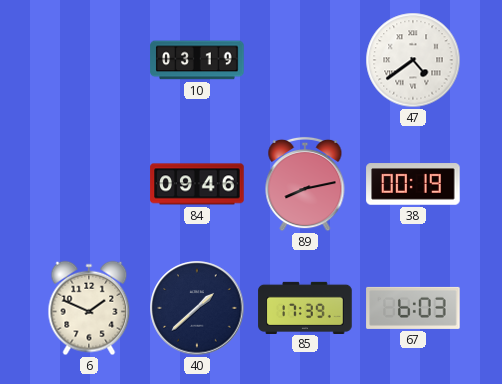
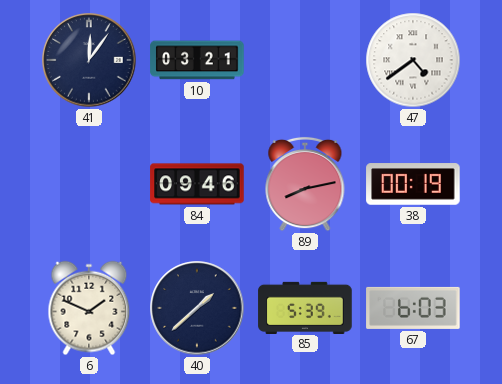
41: none -> 12:06 (89, 60)
10: 03:19 -> 03:21 (197, 60)
85: 17:39 -> 5:39 (305, 307)
